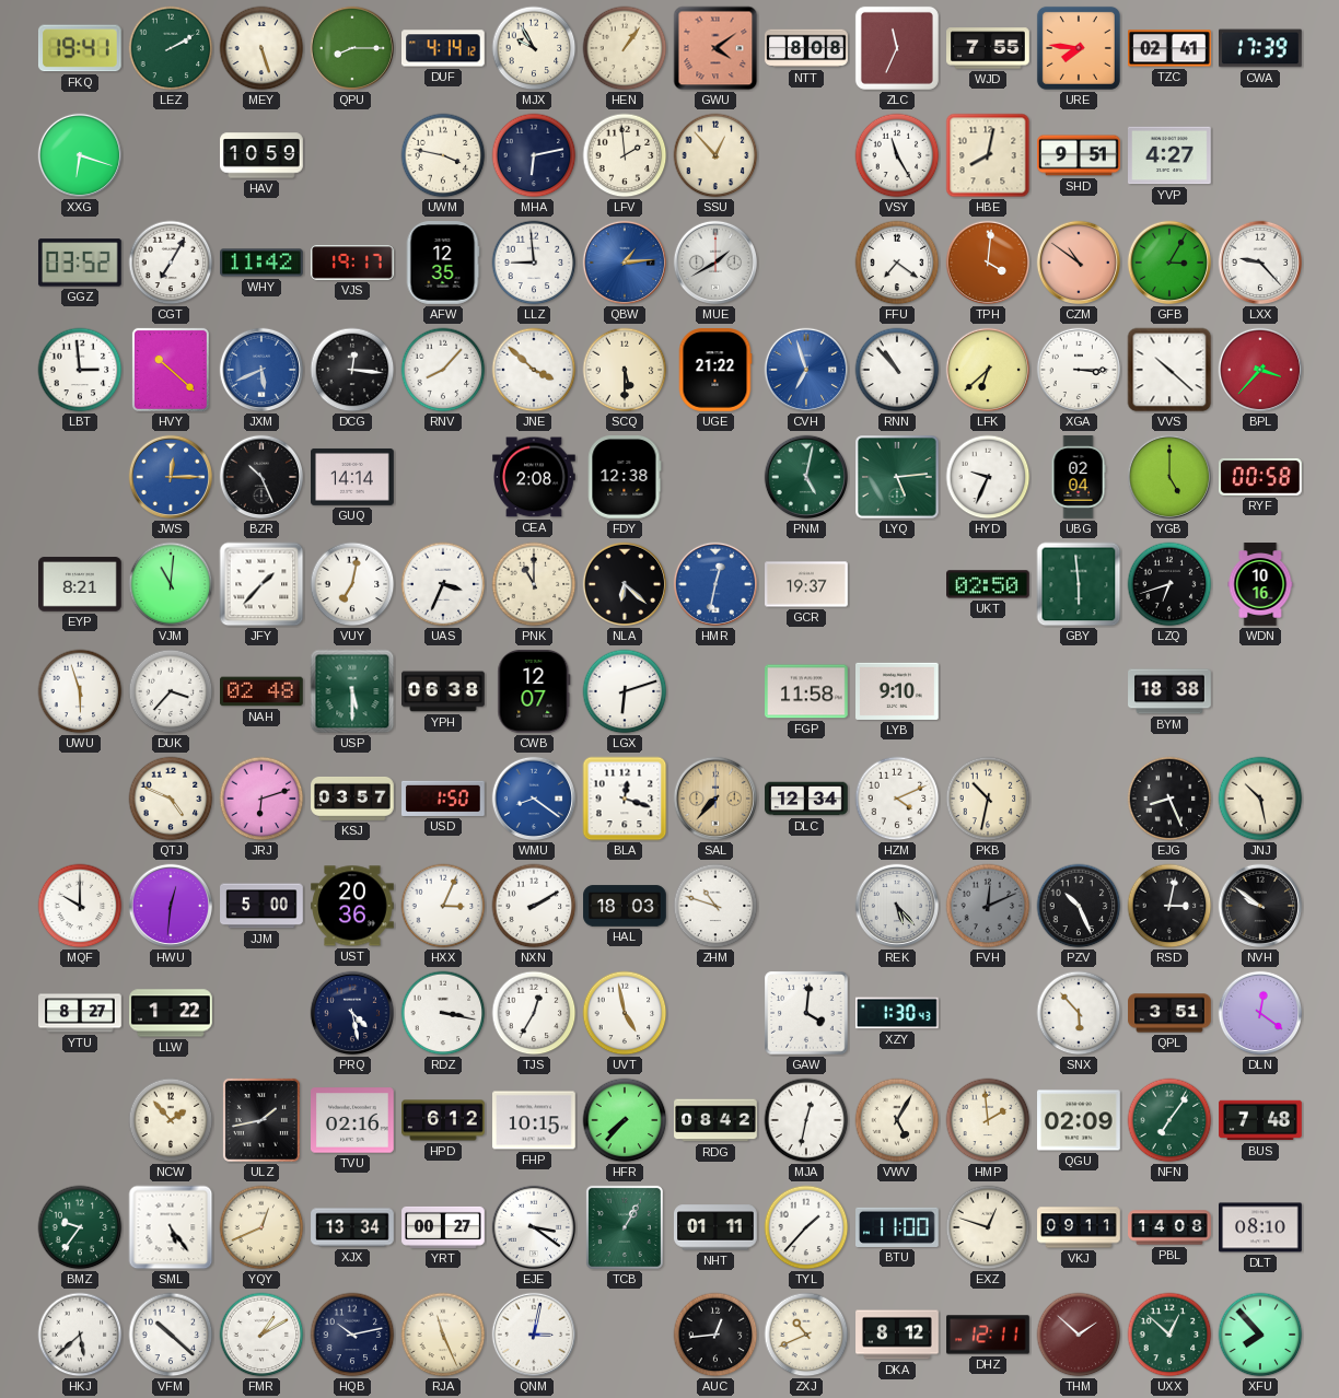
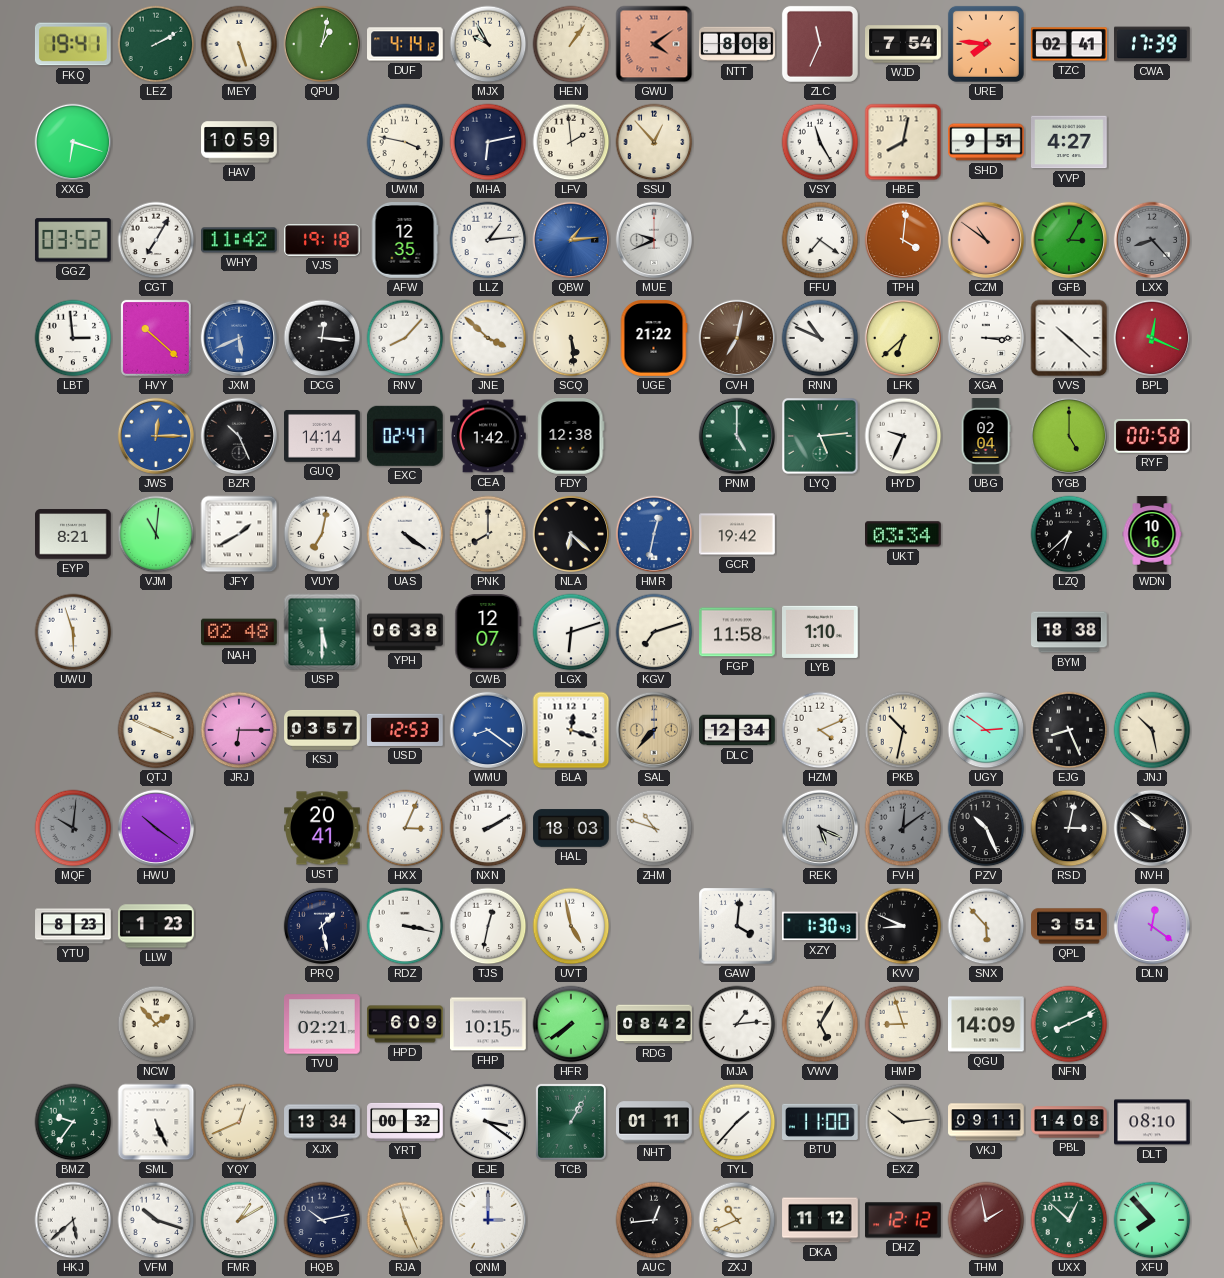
QPU: 8:15 -> 1:02 (322, 44)
WJD: 7:55 -> 7:54 (903, 44)
VJS: 19:17 -> 19:18 (323, 241)
LLZ: 8:59 -> 1:14 (488, 240)
MUE: 1:40 -> 9:41 (654, 240)
LXX: 9:23 -> 8:23 (1152, 240)
LXX dial: white -> grey (1152, 240)
SCQ: 5:30 -> 5:29 (571, 338)
CVH: 6:57 -> 7:02 (737, 338)
CVH dial: blue -> brown (737, 338)
RNN: 10:53 -> 10:49 (820, 338)
BPL: 3:37 -> 12:19 (1152, 338)
EXC: none -> 02:47 (405, 436)
CEA: 2:08 -> 1:42 (489, 436)
PNM: 5:02 -> 5:00 (737, 436)
JFY: 1:37 -> 1:40 (239, 534)
UAS: 3:34 -> 4:21 (405, 534)
PNK: 11:00 -> 8:00 (488, 534)
GCR: 19:37 -> 19:42 (737, 534)
UKT: 02:50 -> 03:34 (904, 534)
GBY: 5:59 -> none (1079, 584)
LZQ: 6:42 -> 6:38 (1069, 534)
DUK: 3:37 -> none (171, 691)
KGV: none -> 7:12 (654, 632)
LYB: 9:10 -> 1:10 (821, 632)
QTJ: 4:49 -> 3:49 (156, 730)
JRJ: 6:12 -> 6:15 (239, 730)
USD: 1:50 -> 12:53 (406, 730)
UGY: none -> 2:51 (986, 730)
MQF: 10:00 -> 10:01 (73, 828)
MQF dial: white -> grey (73, 828)
HWU: 12:31 -> 10:21 (156, 828)
JJM: 5:00 -> none (261, 906)
UST: 20:36 -> 20:41 (322, 828)
REK: 5:23 -> 5:19 (820, 828)
FVH: 12:11 -> 12:09 (903, 828)
YTU: 8:27 -> 8:23 (73, 926)
LLW: 1:22 -> 1:23 (156, 926)
PRQ: 4:28 -> 1:28 (322, 926)
TJS: 12:35 -> 12:32 (488, 926)
KVV: none -> 8:49 (903, 926)
ULZ: 1:43 -> none (261, 1120)
TVU: 02:16 -> 02:21 (323, 1024)
HPD: 6:12 -> 6:09 (405, 1024)
HFR: 7:37 -> 7:39 (571, 1024)
MJA: 12:32 -> 1:14 (737, 1024)
HMP: 1:59 -> 8:57 (903, 1024)
QGU: 02:09 -> 14:09 (986, 1024)
NFN: 7:06 -> 8:11 (1069, 1024)
BUS: 7:48 -> none (1260, 1120)
SML: 5:24 -> 5:26 (156, 1122)
YRT: 00:27 -> 00:32 (405, 1122)
EXZ: 12:48 -> 10:14 (903, 1122)
VFM: 10:22 -> 10:18 (156, 1220)
QNM: 3:02 -> 3:00 (488, 1220)
DKA: 8:12 -> 11:12 (820, 1220)
DHZ: 12:11 -> 12:12 (903, 1220)
THM: 1:52 -> 1:58 (986, 1220)
